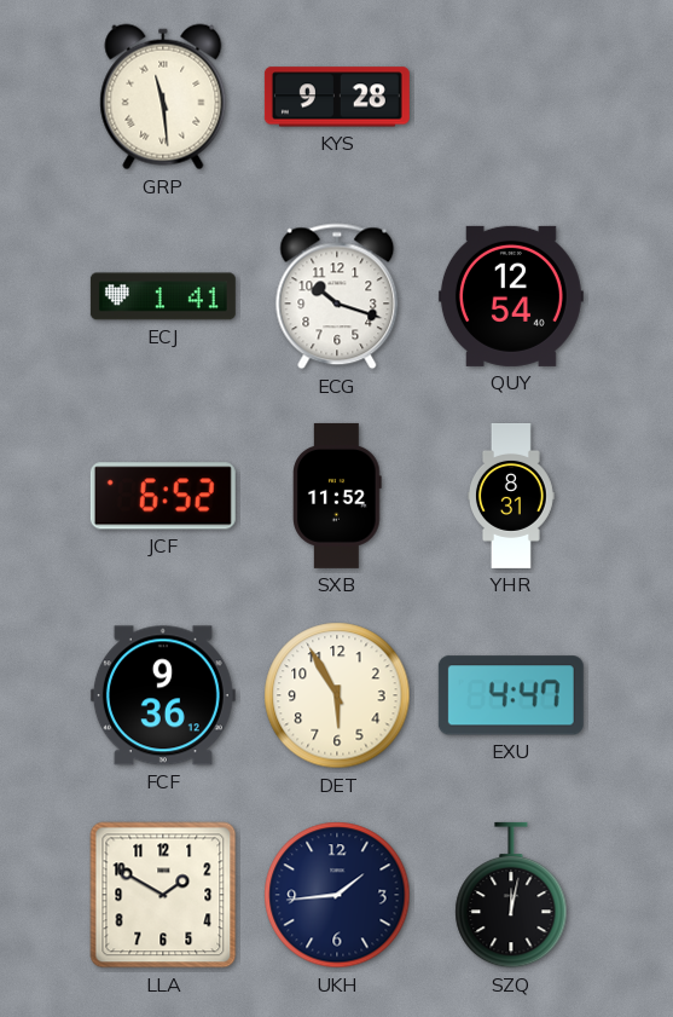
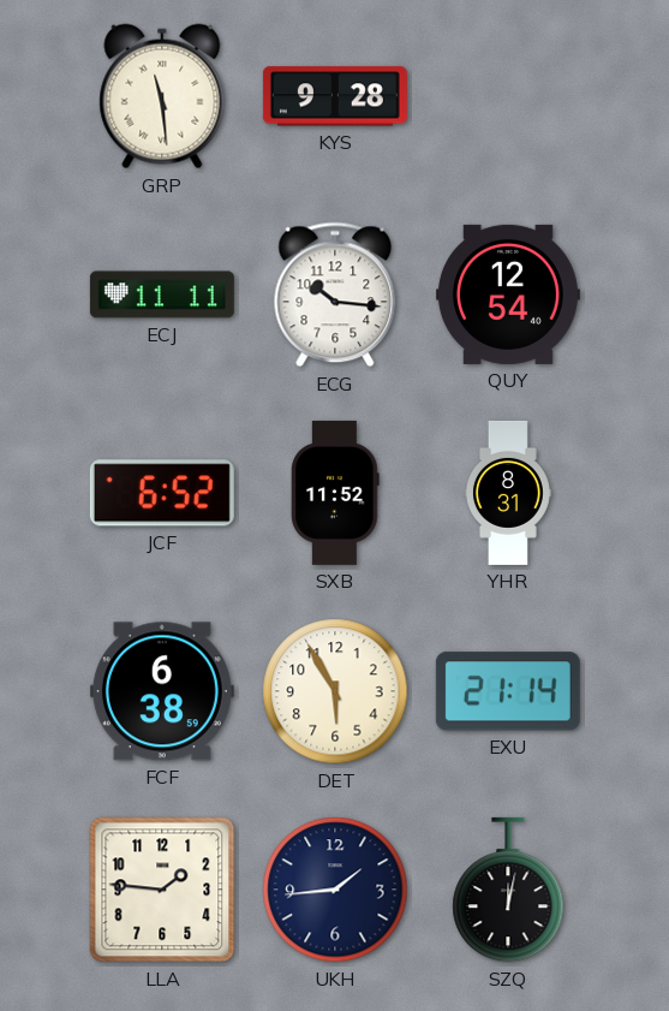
ECJ: 1:41 -> 11:11 (162, 295)
ECG: 10:18 -> 10:16 (335, 295)
FCF: 9:36 -> 6:38 (162, 691)
EXU: 4:47 -> 21:14 (508, 691)
LLA: 1:50 -> 1:46 (162, 890)
